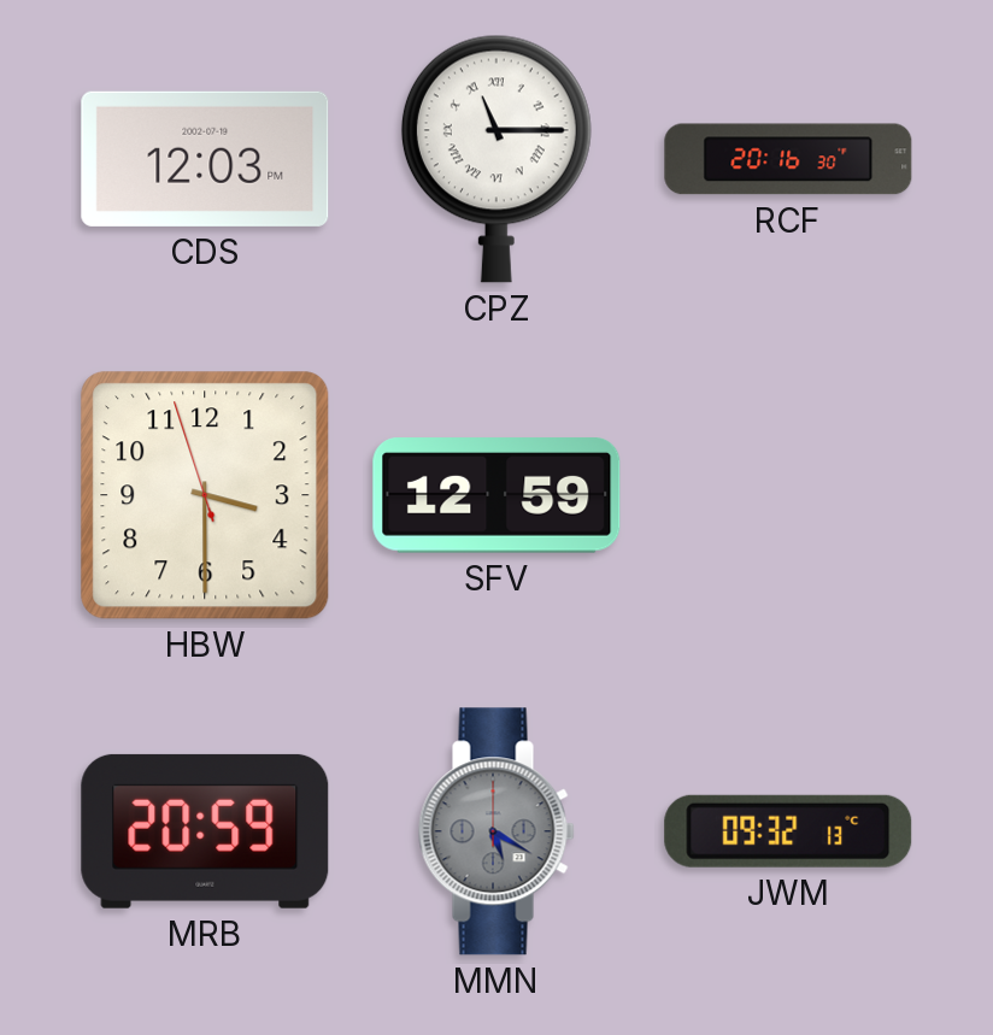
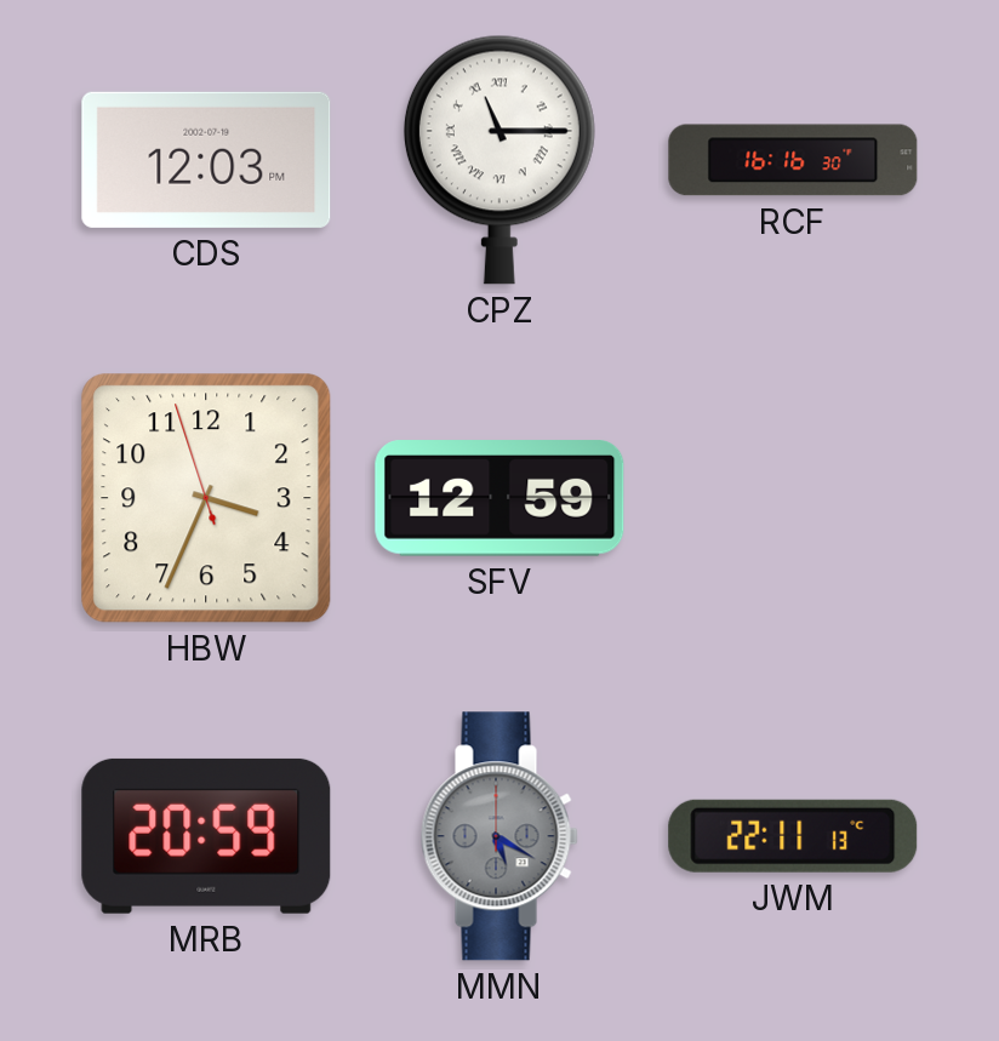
RCF: 20:16 -> 16:16 (793, 160)
HBW: 3:29 -> 3:33 (206, 498)
JWM: 09:32 -> 22:11 (793, 836)
